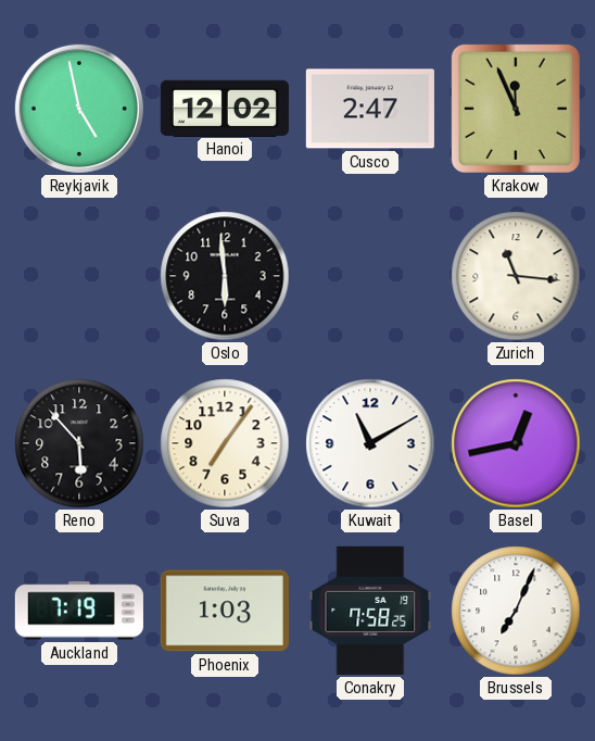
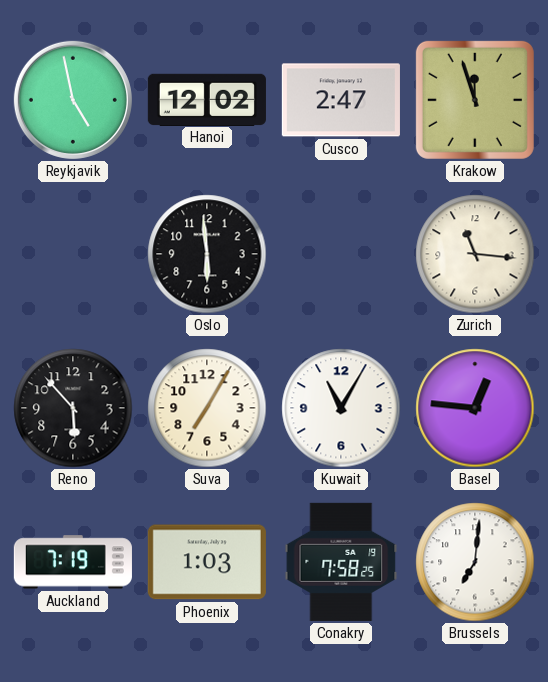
Krakow: 11:56 -> 11:57 (475, 100)
Suva: 7:06 -> 7:05 (207, 408)
Kuwait: 11:10 -> 11:05 (341, 408)
Basel: 12:43 -> 12:46 (475, 408)
Brussels: 7:04 -> 7:01 (475, 562)
